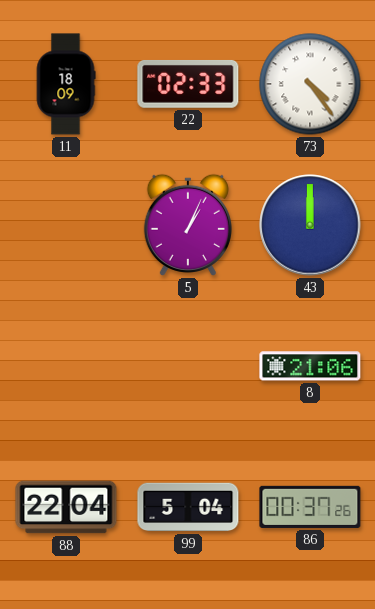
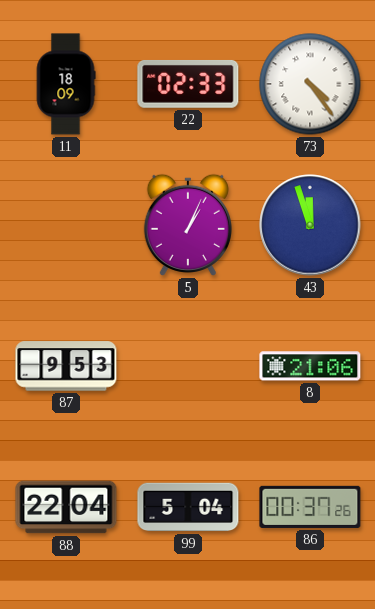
43: 12:00 -> 11:57 (310, 225)
87: none -> 9:53 (66, 366)
